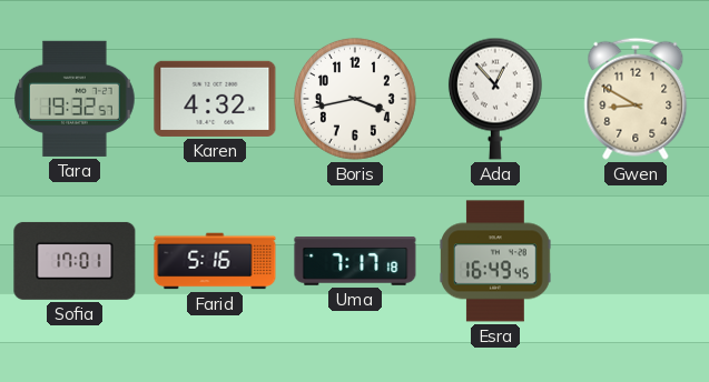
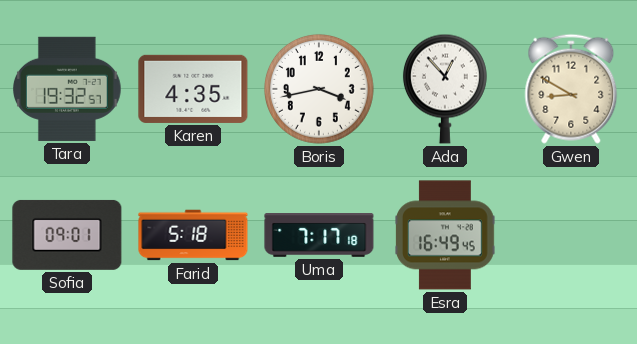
Karen: 4:32 -> 4:35 (193, 89)
Sofia: 17:01 -> 09:01 (67, 235)
Farid: 5:16 -> 5:18 (193, 235)
